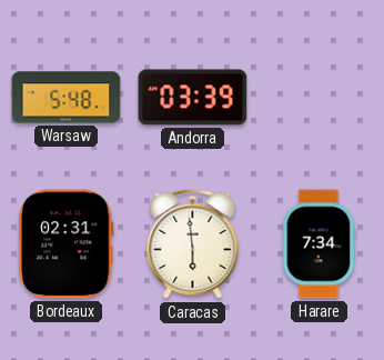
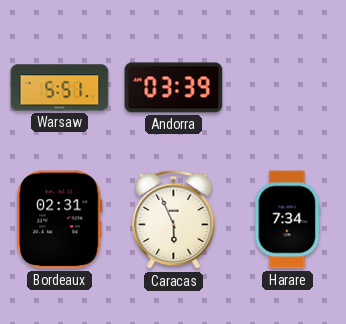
Warsaw: 5:48 -> 5:51 (60, 88)
Caracas: 5:59 -> 5:56 (174, 220)
